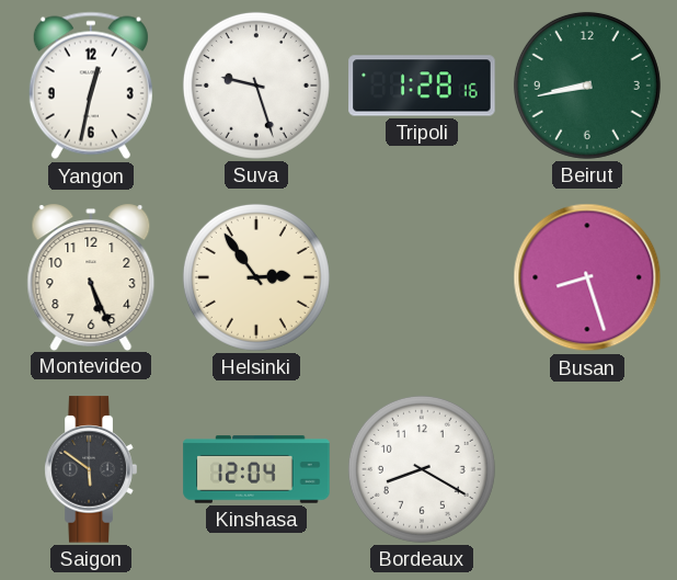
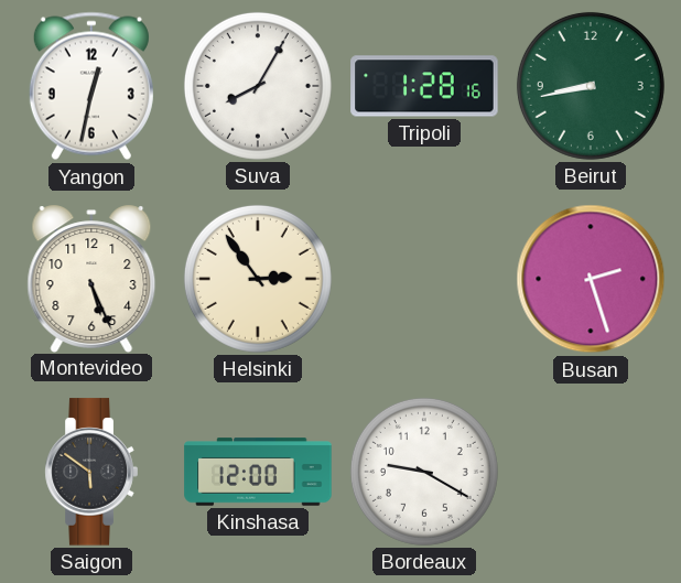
Suva: 9:27 -> 8:05 (258, 86)
Busan: 8:27 -> 2:27 (591, 279)
Kinshasa: 12:04 -> 12:00 (258, 472)
Bordeaux: 8:20 -> 9:20 (424, 472)
